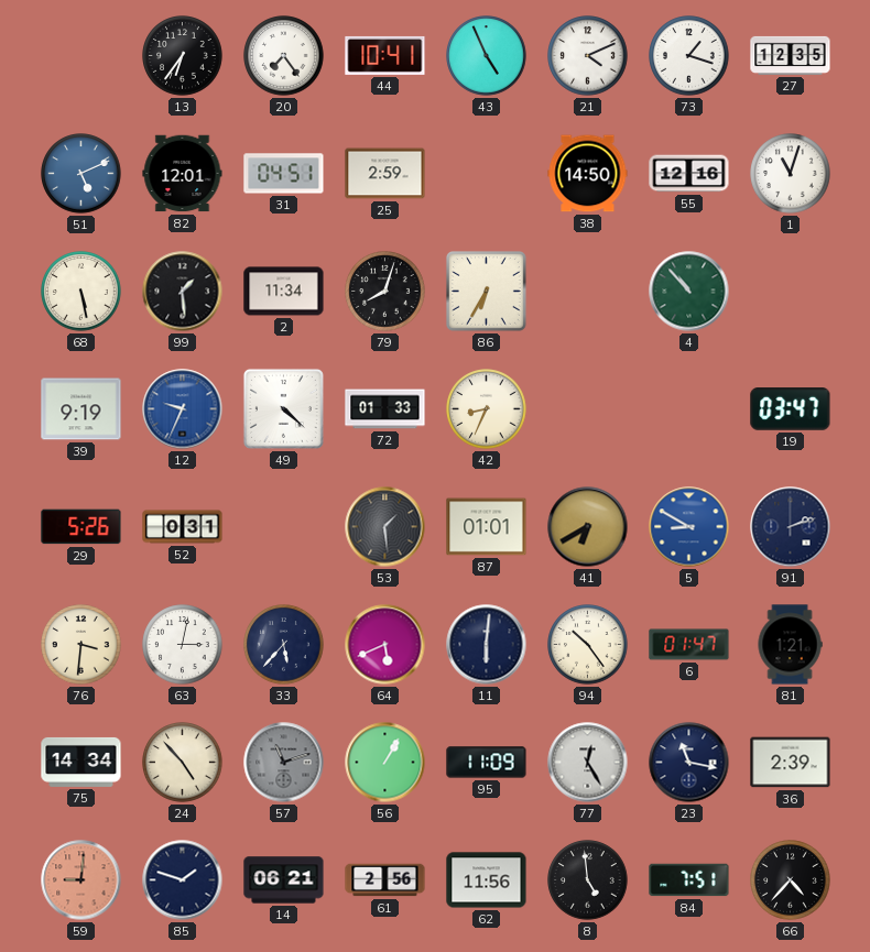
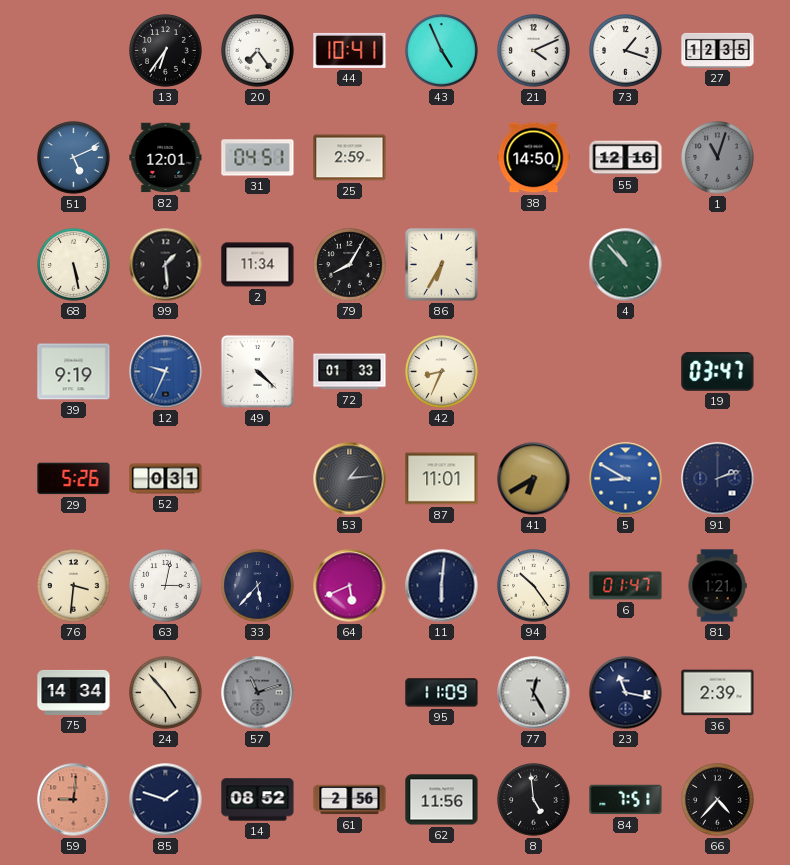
1 dial: white -> grey (718, 158)
79: 8:03 -> 8:05 (350, 265)
53: 1:29 -> 1:14 (350, 479)
87: 01:01 -> 11:01 (442, 479)
56: 1:05 -> none (385, 763)
14: 06:21 -> 08:52 (258, 800)
